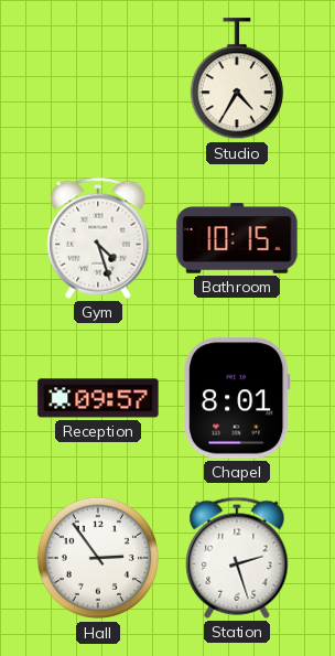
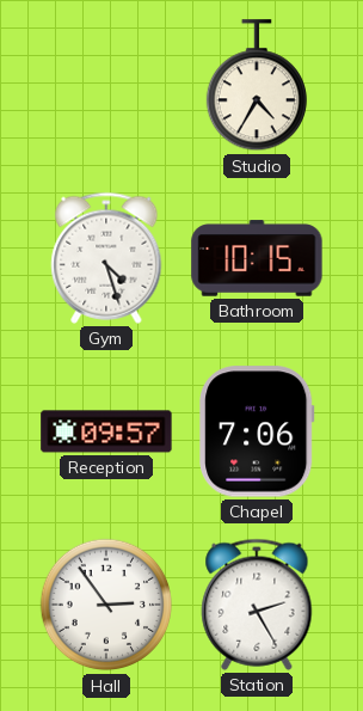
Chapel: 8:01 -> 7:06 (258, 431)
Station: 2:27 -> 2:25 (257, 605)
